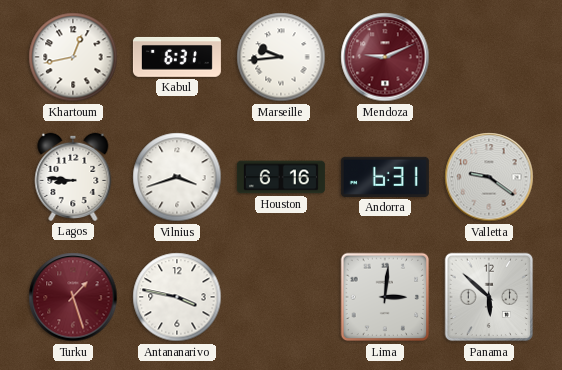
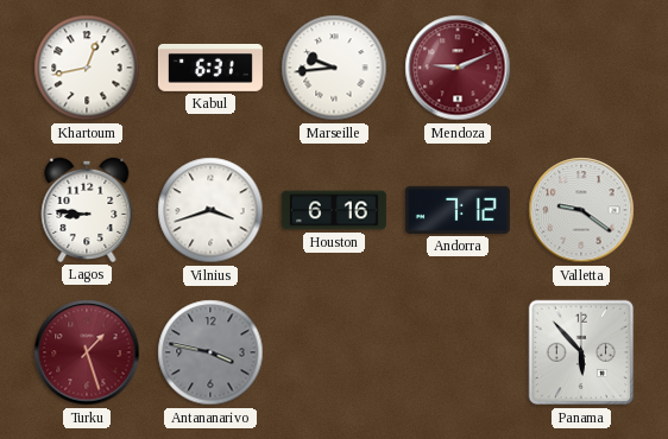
Andorra: 6:31 -> 7:12 (458, 210)
Antananarivo dial: white -> grey (210, 352)
Lima: 3:01 -> none (385, 297)
Panama: 5:52 -> 5:53 (581, 352)
